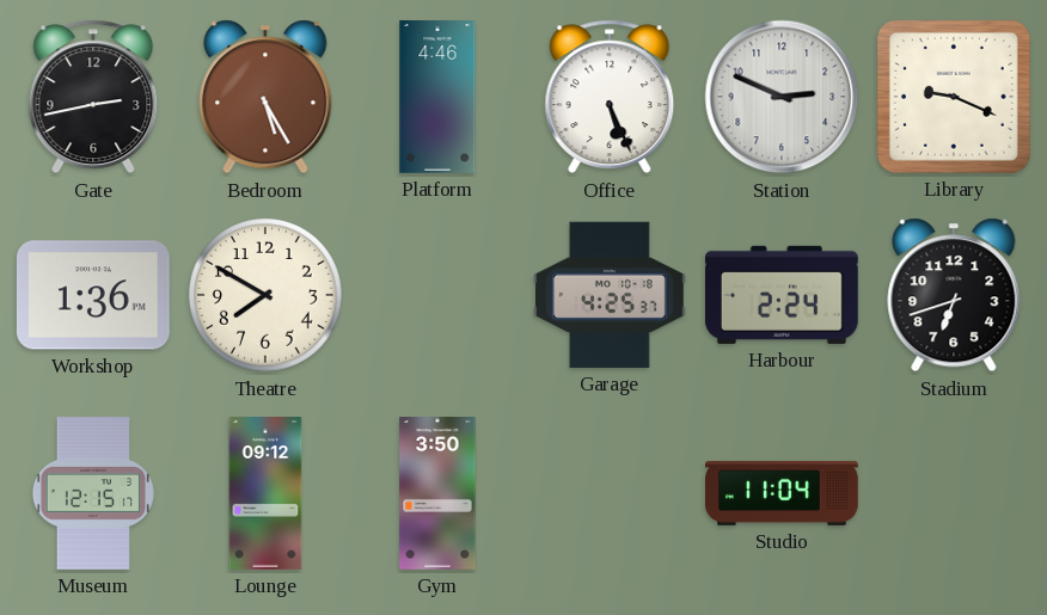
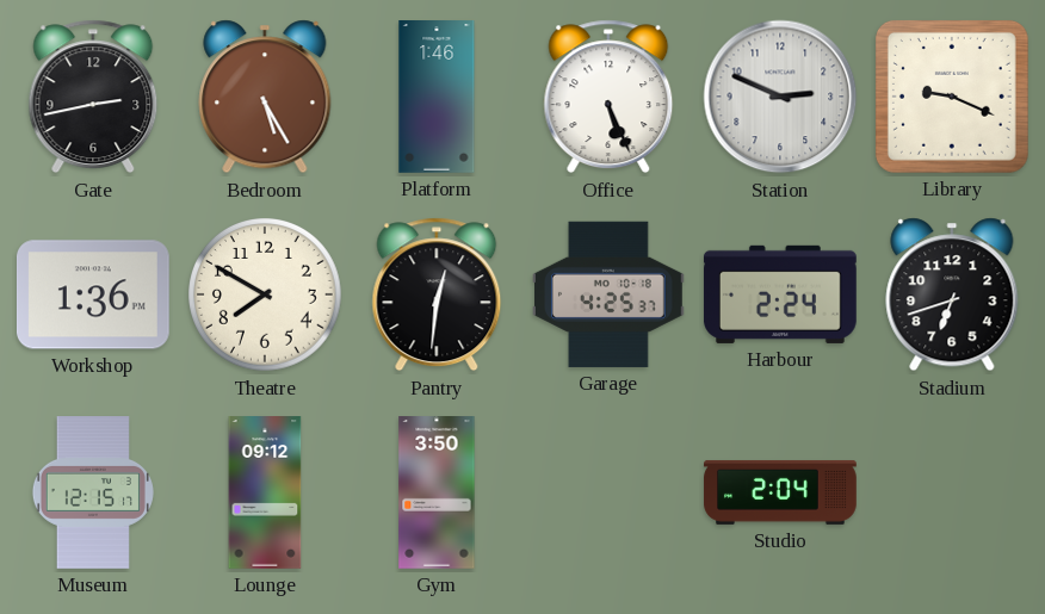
Platform: 4:46 -> 1:46 (437, 98)
Pantry: none -> 12:31 (437, 294)
Studio: 11:04 -> 2:04 (780, 492)
